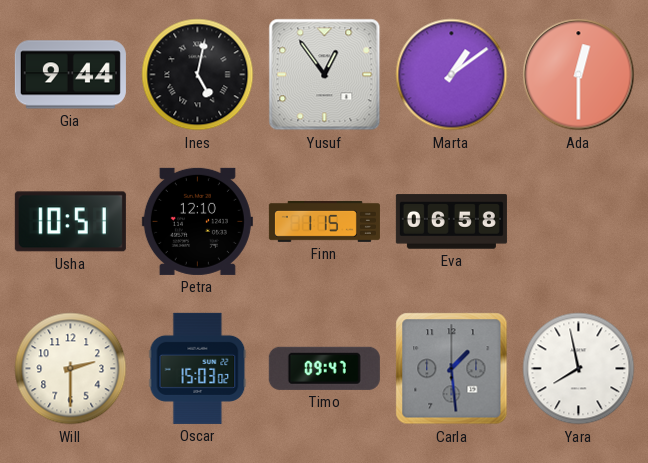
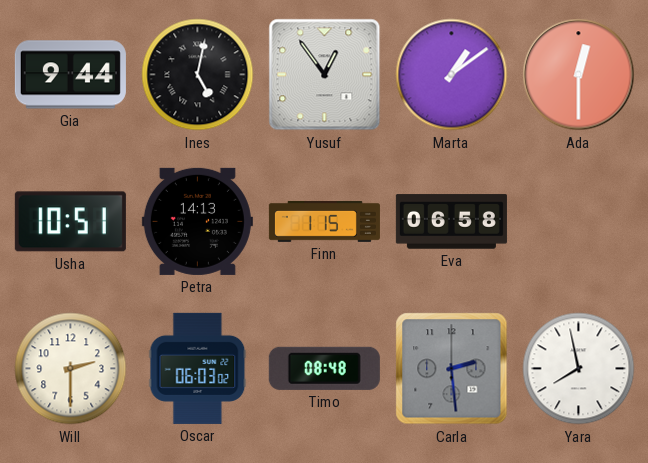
Petra: 12:10 -> 14:13 (197, 221)
Oscar: 15:03 -> 06:03 (198, 368)
Timo: 09:47 -> 08:48 (324, 368)
Carla: 1:29 -> 2:29 (452, 369)
